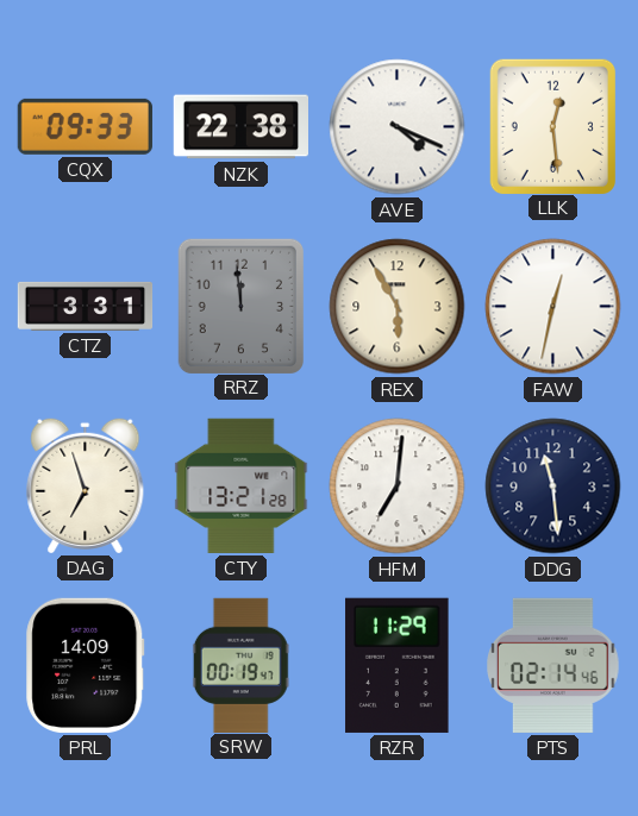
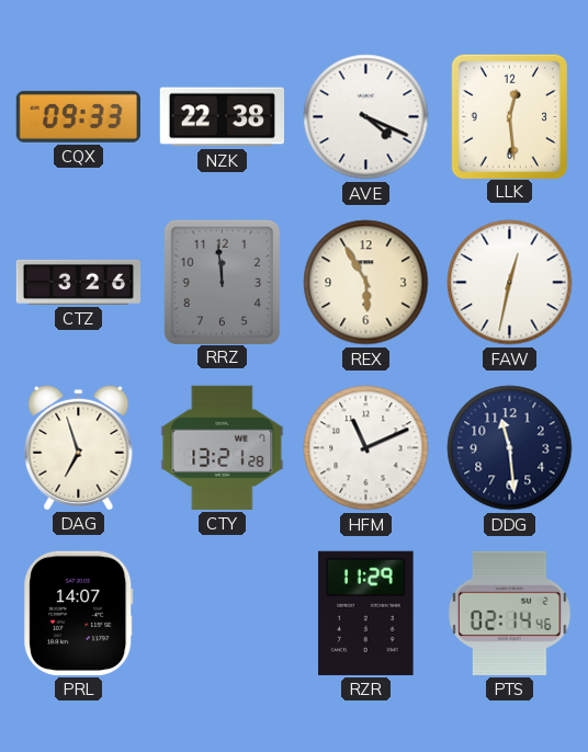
CTZ: 3:31 -> 3:26 (79, 282)
HFM: 7:01 -> 11:11 (366, 448)
PRL: 14:09 -> 14:07 (79, 613)
SRW: 00:19 -> none (240, 665)
